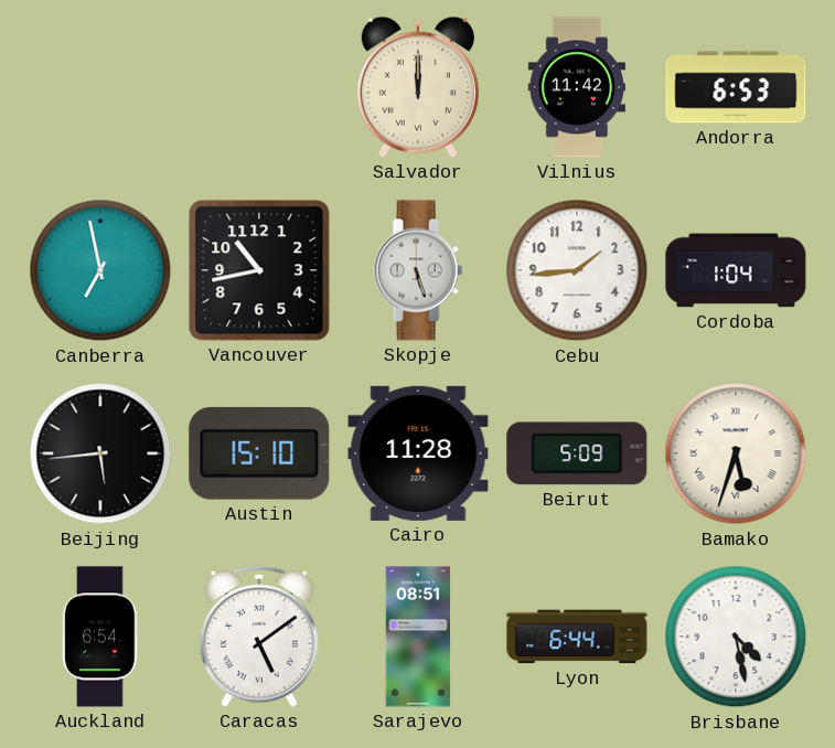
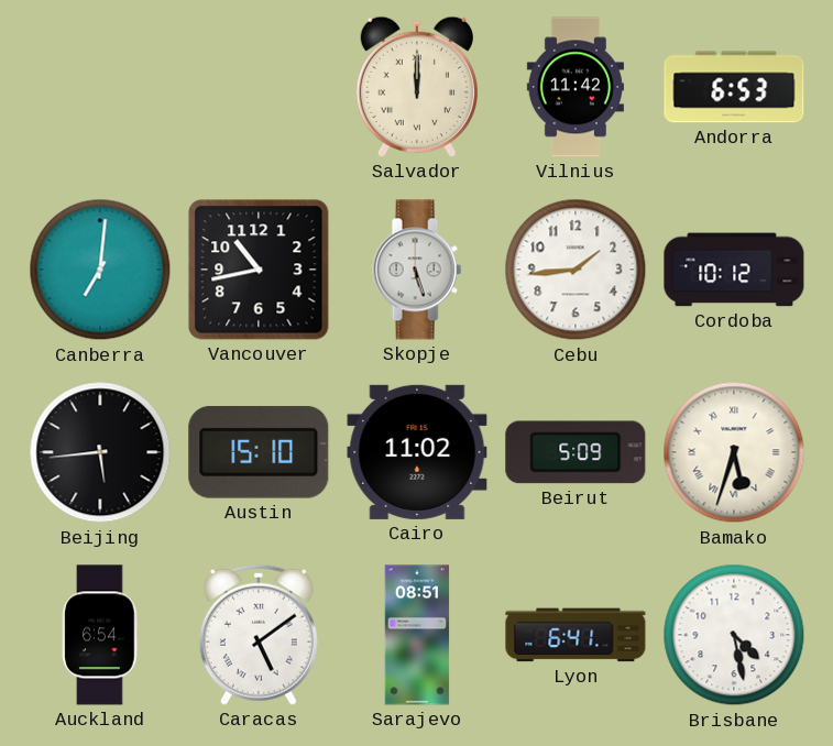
Canberra: 6:58 -> 7:01 (100, 270)
Cordoba: 1:04 -> 10:12 (734, 270)
Cairo: 11:28 -> 11:02 (417, 452)
Lyon: 6:44 -> 6:41 (576, 635)
